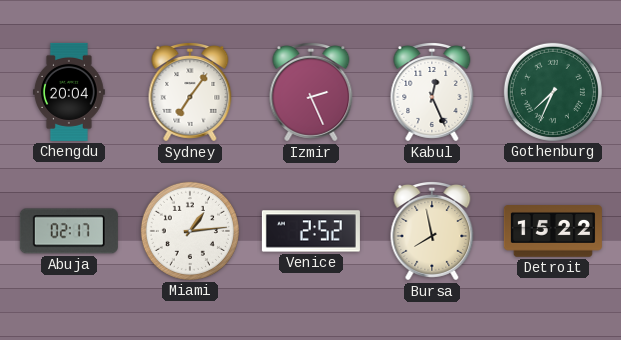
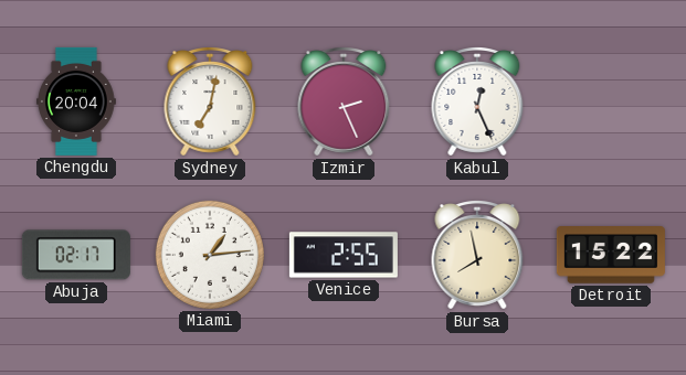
Sydney: 7:06 -> 7:02 (210, 103)
Gothenburg: 7:34 -> none (553, 92)
Venice: 2:52 -> 2:55 (344, 255)
